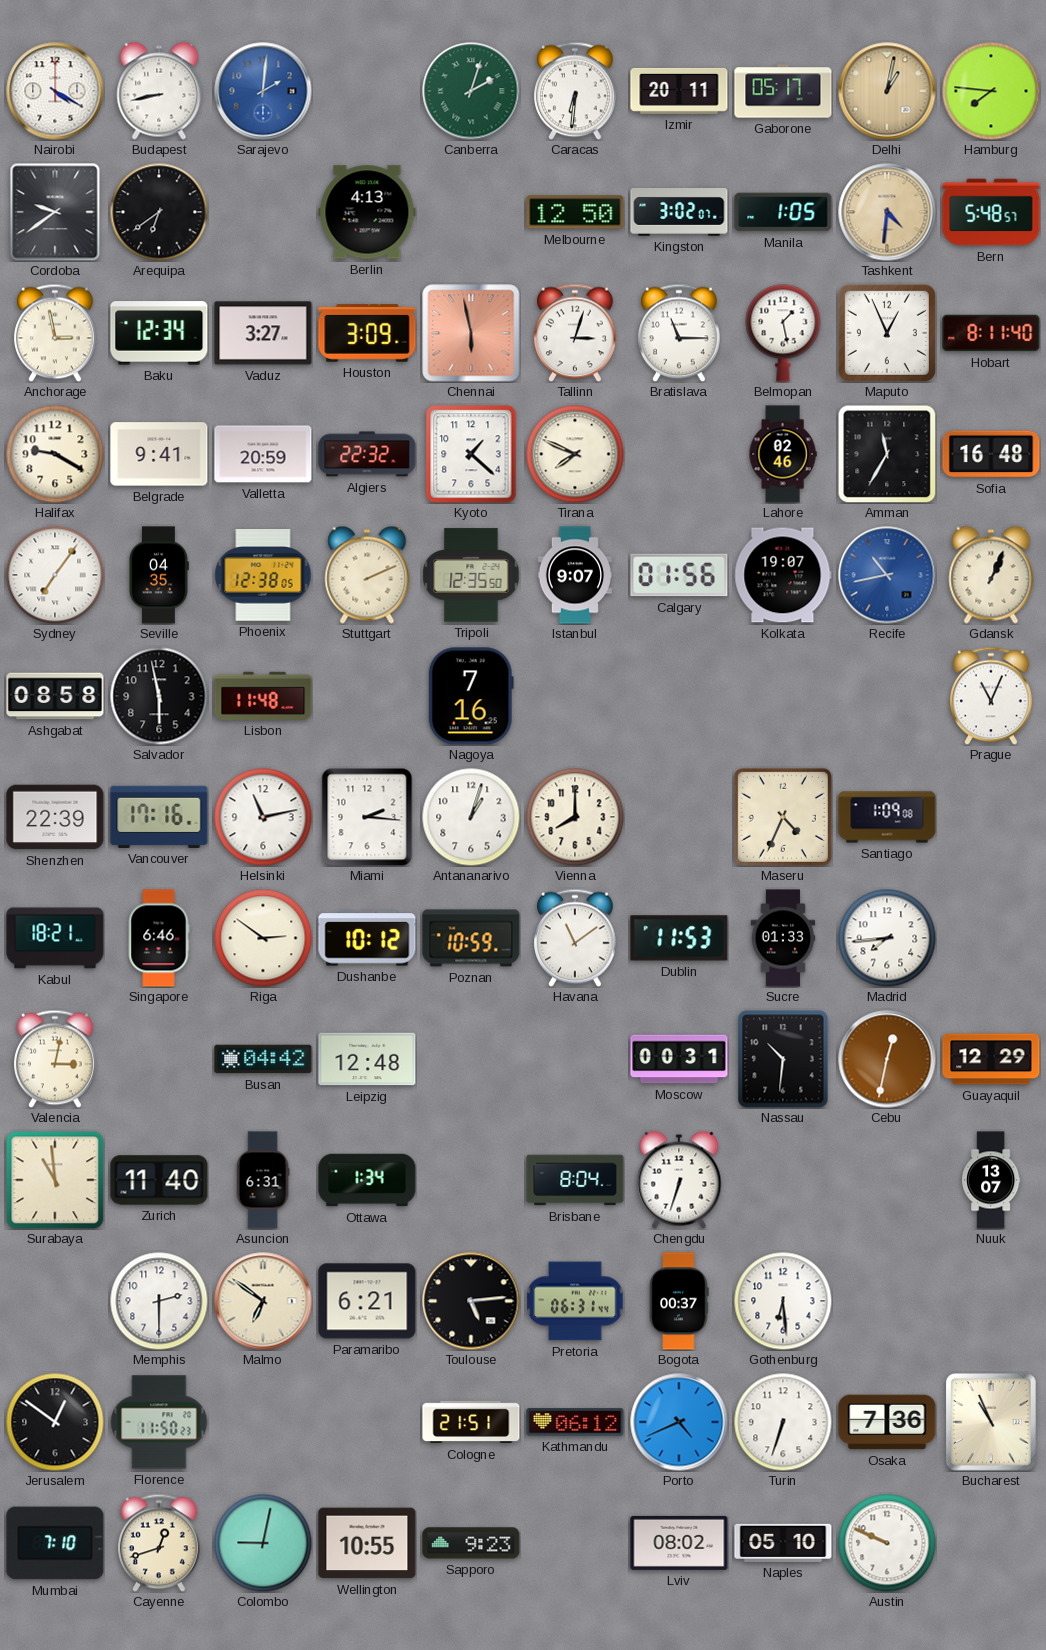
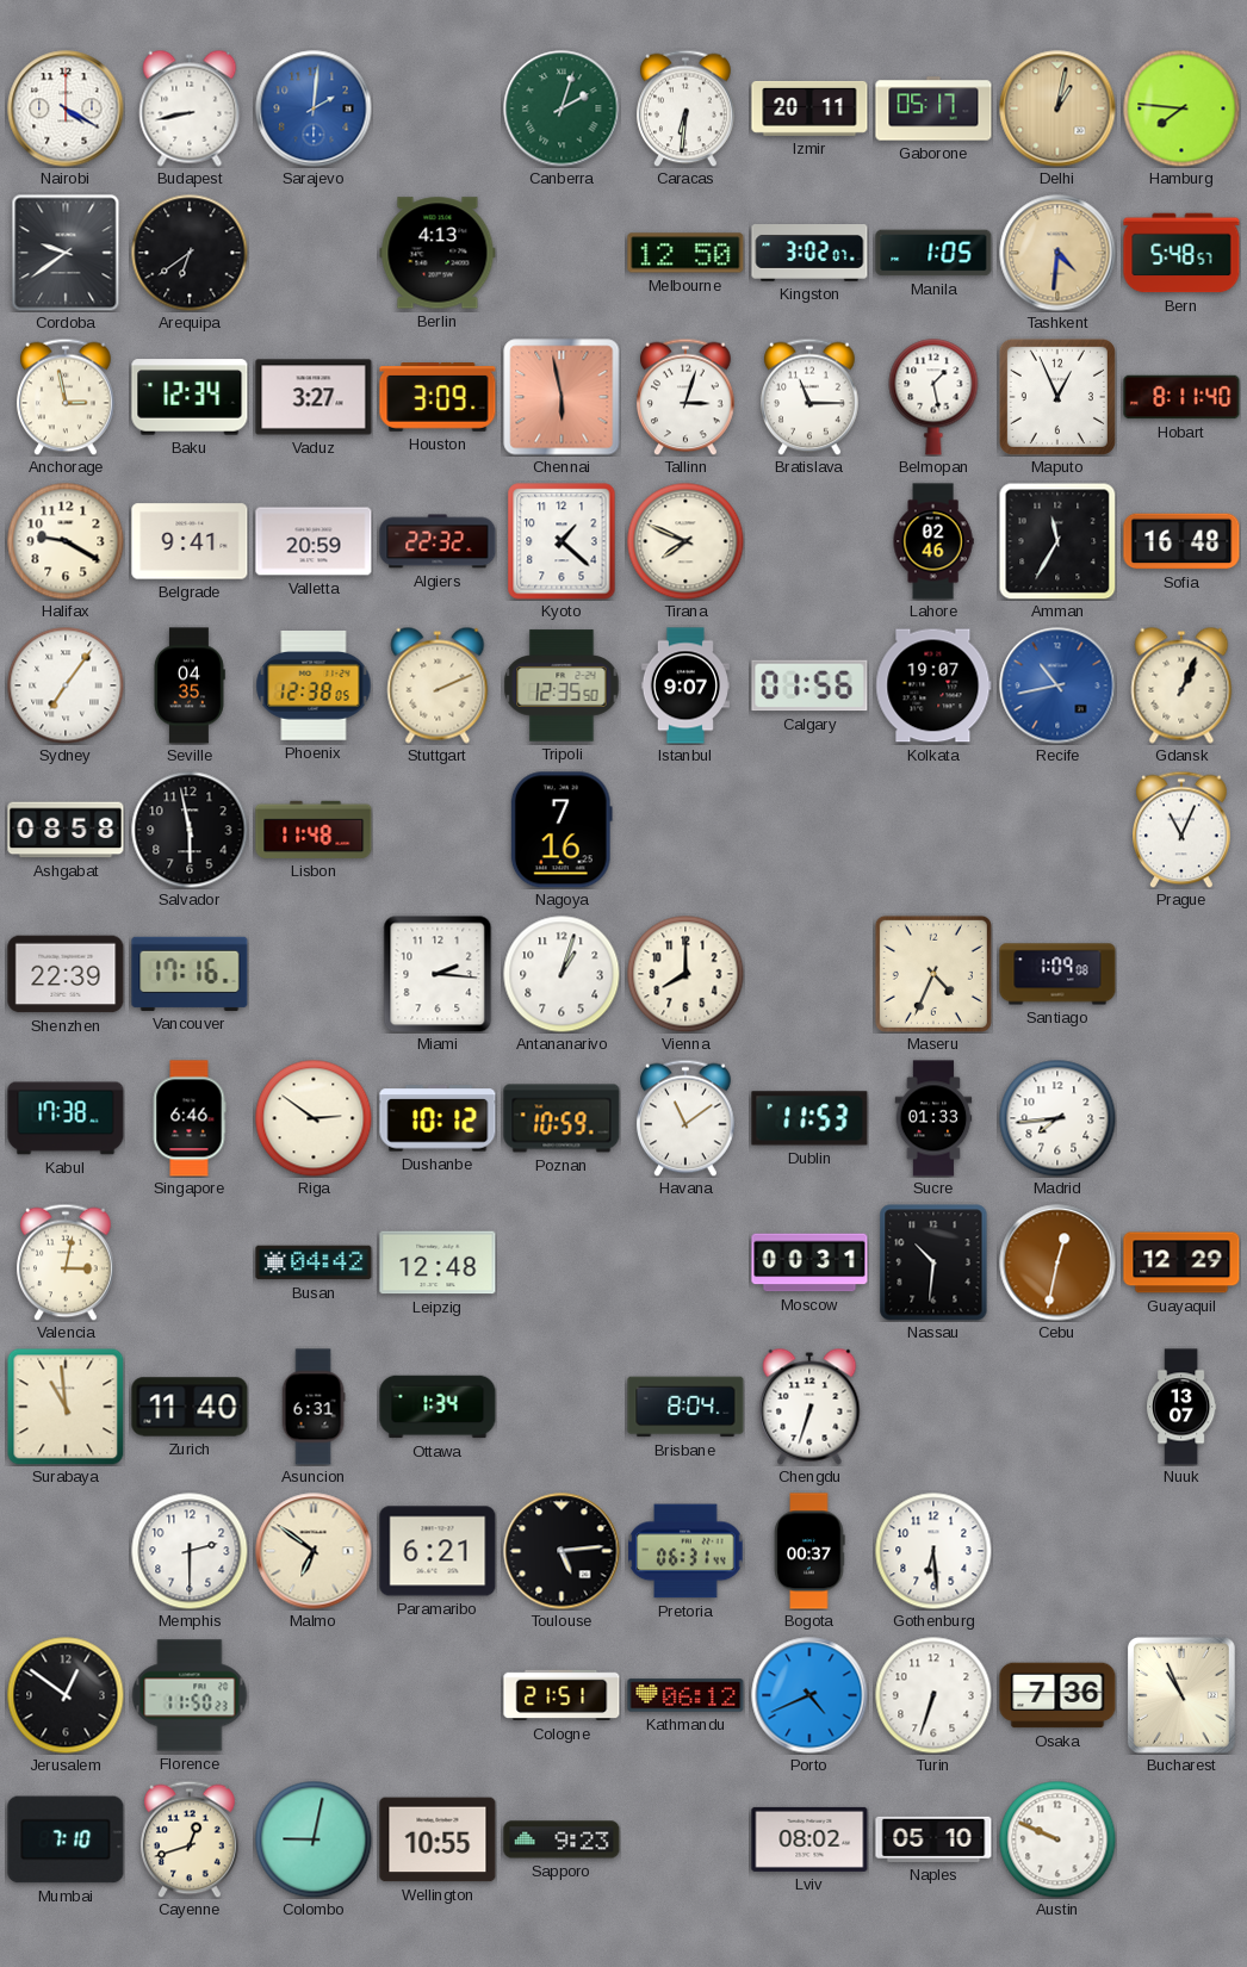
Helsinki: 11:13 -> none (263, 817)
Kabul: 18:21 -> 17:38 (66, 1118)
